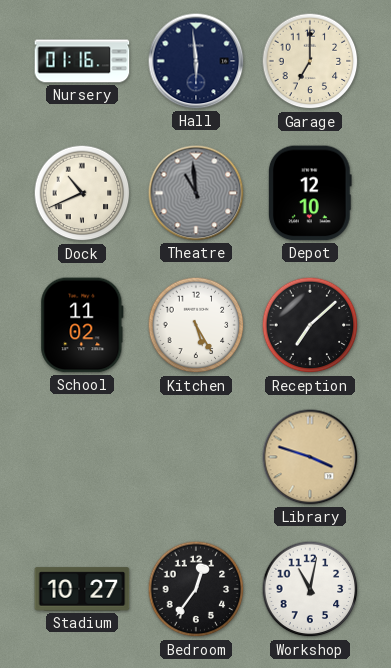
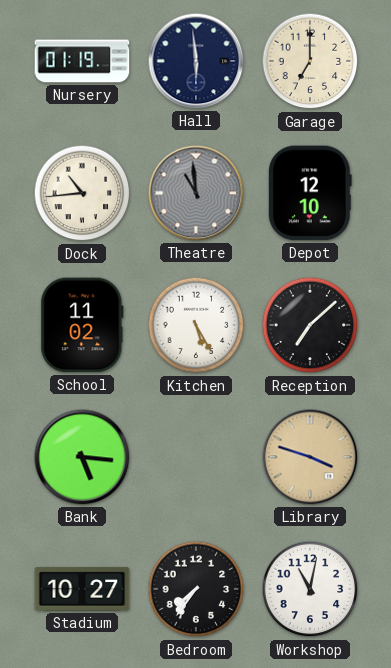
Nursery: 01:16 -> 01:19 (82, 61)
Dock: 10:41 -> 10:44 (82, 193)
Bank: none -> 5:16 (82, 457)
Bedroom: 12:36 -> 7:36 (196, 589)
